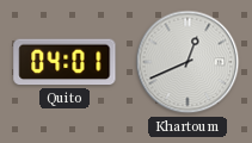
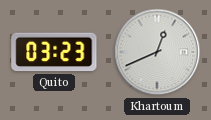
Quito: 04:01 -> 03:23 (54, 52)
